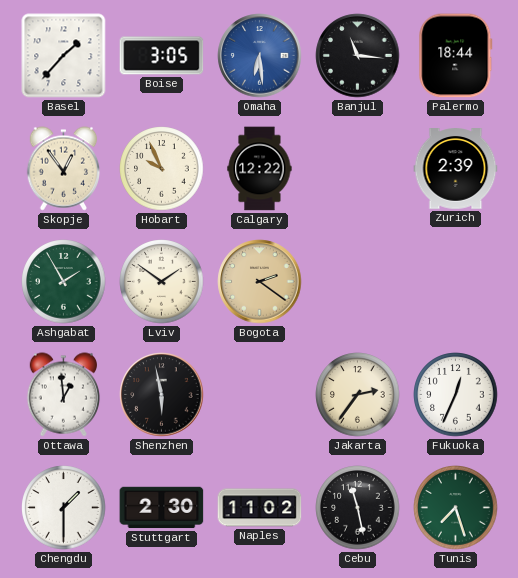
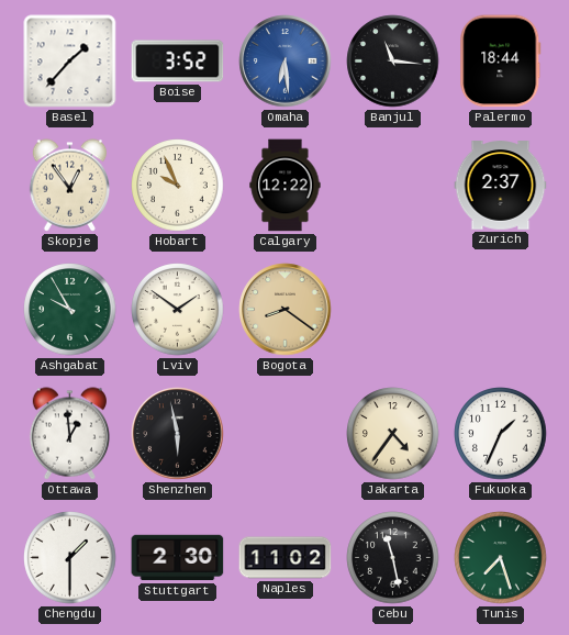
Boise: 3:05 -> 3:52 (178, 62)
Zurich: 2:39 -> 2:37 (501, 186)
Ashgabat: 1:55 -> 9:55 (70, 310)
Bogota: 2:21 -> 8:21 (286, 310)
Jakarta: 2:36 -> 4:36 (393, 434)
Fukuoka: 12:34 -> 1:34 (501, 434)
